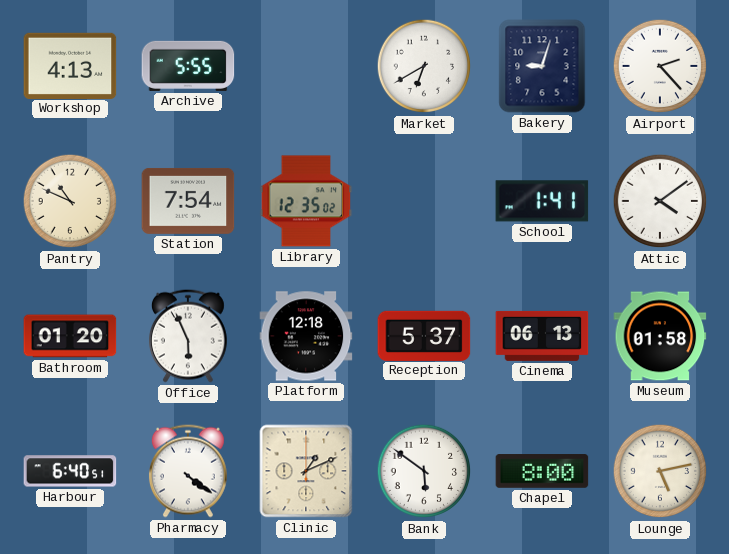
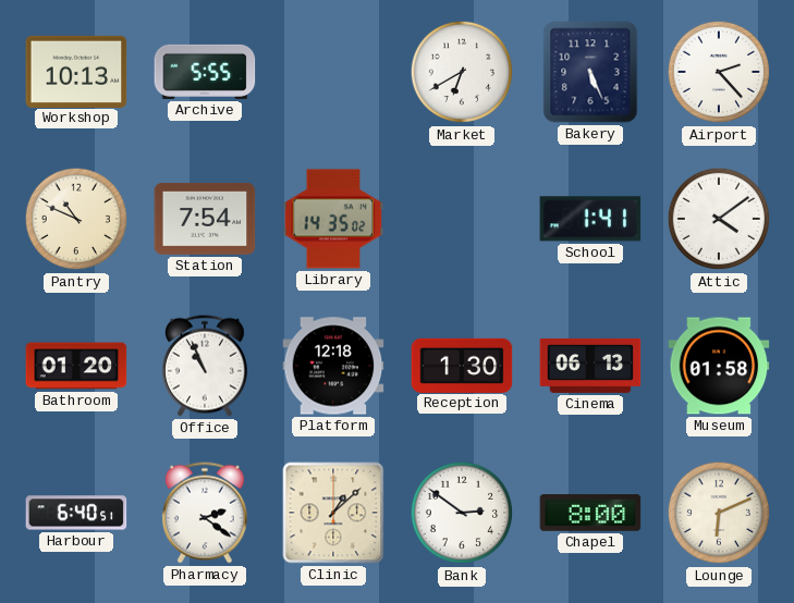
Workshop: 4:13 -> 10:13 (76, 71)
Bakery: 9:03 -> 5:26 (590, 72)
Library: 12:35 -> 14:35 (333, 219)
Office: 5:56 -> 10:56 (205, 366)
Reception: 5:37 -> 1:30 (462, 365)
Pharmacy: 4:21 -> 2:21 (205, 513)
Clinic: 1:11 -> 1:08 (333, 513)
Bank: 5:51 -> 2:51 (462, 513)
Lounge: 5:13 -> 6:11 (719, 513)
